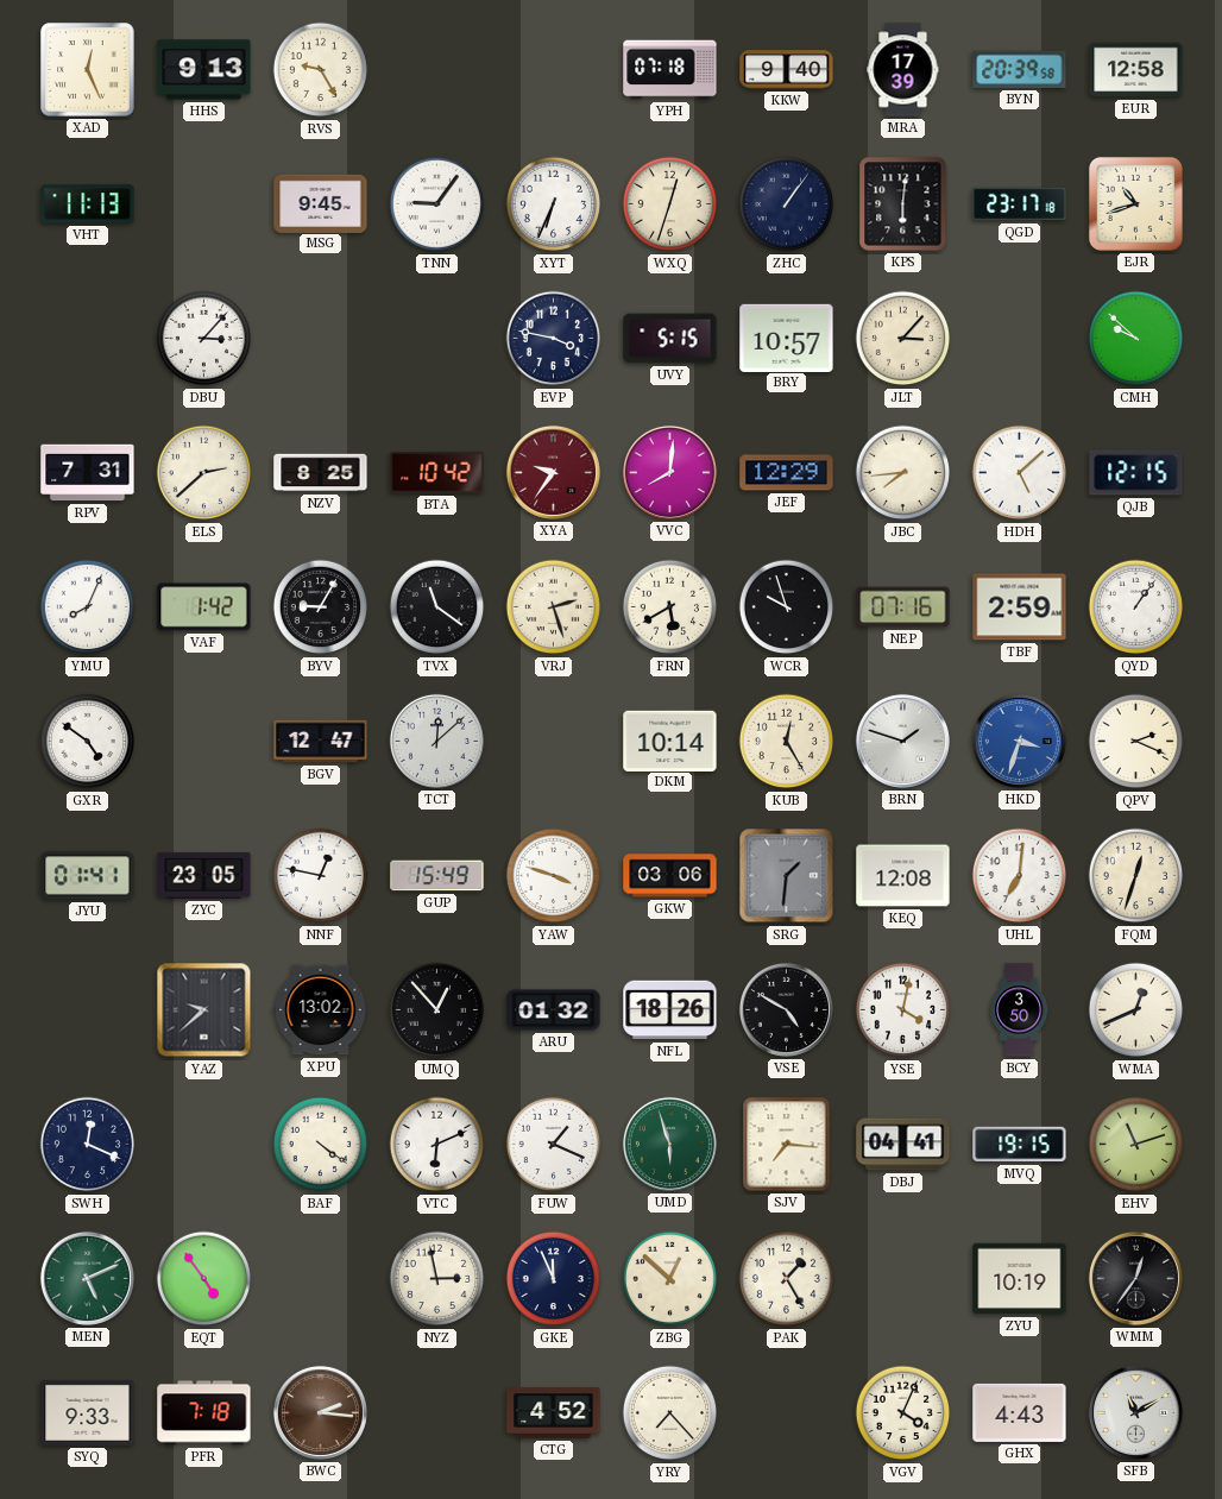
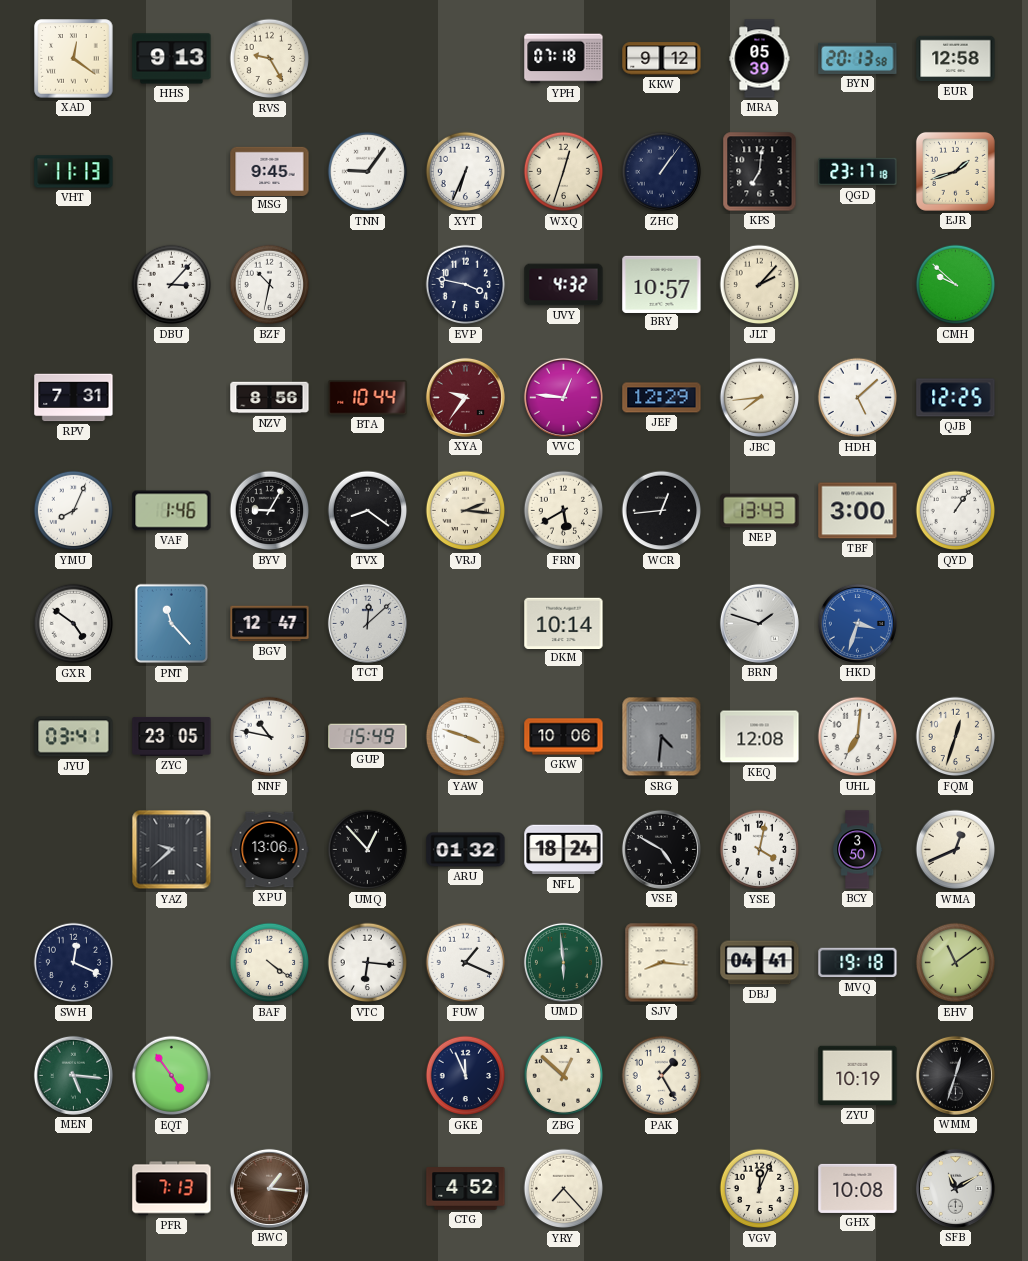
XAD: 12:26 -> 12:21 (74, 59)
KKW: 9:40 -> 9:12 (662, 59)
MRA: 17:39 -> 05:39 (760, 59)
BYN: 20:39 -> 20:13 (858, 58)
KPS: 6:01 -> 7:01 (760, 172)
EJR: 10:42 -> 1:42 (955, 171)
BZF: none -> 10:32 (270, 285)
UVY: 5:15 -> 4:32 (564, 285)
JLT: 3:07 -> 2:07 (760, 285)
ELS: 2:38 -> none (204, 473)
NZV: 8:25 -> 8:56 (270, 398)
BTA: 10:42 -> 10:44 (368, 398)
VVC: 8:01 -> 12:46 (563, 397)
QJB: 12:15 -> 12:25 (956, 398)
VAF: 1:42 -> 1:46 (172, 511)
TVX: 11:21 -> 8:21 (368, 511)
VRJ: 2:27 -> 2:16 (466, 511)
WCR: 9:57 -> 12:44 (662, 511)
NEP: 07:16 -> 13:43 (760, 511)
TBF: 2:59 -> 3:00 (858, 511)
PNT: none -> 11:23 (172, 624)
KUB: 12:25 -> none (787, 742)
QPV: 2:19 -> none (1136, 742)
JYU: 01:41 -> 03:41 (74, 737)
NNF: 12:47 -> 10:47 (270, 737)
GKW: 03:06 -> 10:06 (564, 737)
SRG: 1:31 -> 4:31 (662, 737)
XPU: 13:02 -> 13:06 (270, 850)
NFL: 18:26 -> 18:24 (564, 850)
VTC: 6:11 -> 6:16 (368, 963)
UMD: 5:57 -> 5:59 (563, 962)
SJV: 7:16 -> 8:16 (662, 963)
MVQ: 19:15 -> 19:18 (858, 963)
EHV: 11:12 -> 11:09 (956, 963)
MEN: 5:11 -> 5:16 (73, 1075)
NYZ: 2:58 -> none (437, 1279)
WMM: 12:36 -> 12:33 (955, 1075)
SYQ: 9:33 -> none (88, 1412)
PFR: 7:18 -> 7:13 (172, 1189)
BWC: 2:16 -> 1:16 (269, 1188)
VGV: 4:04 -> 12:04 (760, 1189)
GHX: 4:43 -> 10:08 (858, 1188)
